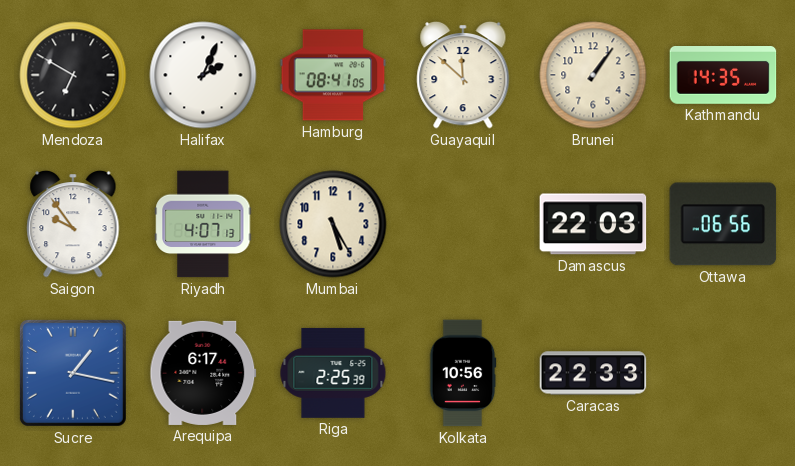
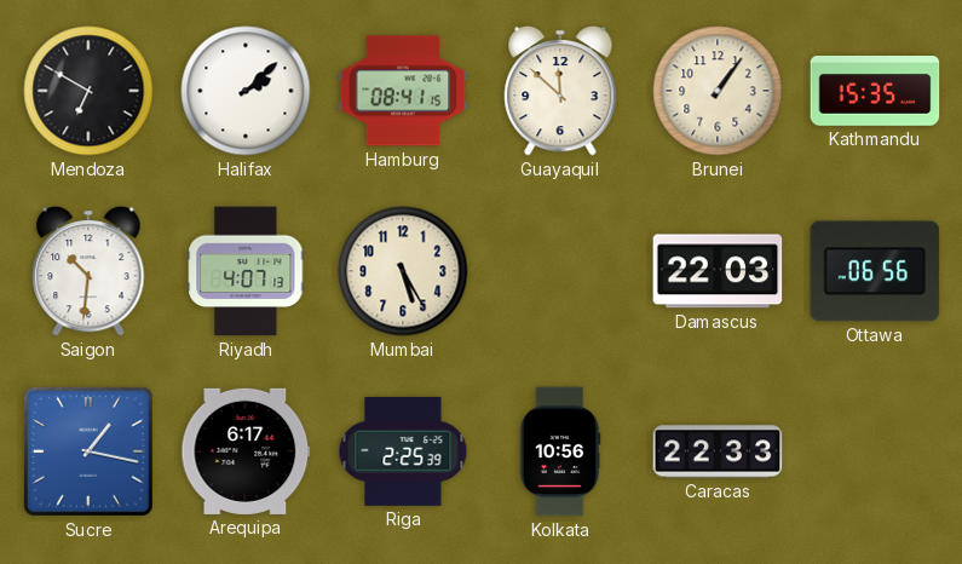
Halifax: 2:04 -> 2:08 (246, 91)
Hamburg: 08:41:05 -> 08:41:15 (403, 91)
Kathmandu: 14:35 -> 15:35 (875, 92)
Saigon: 9:54 -> 10:31 (88, 271)
